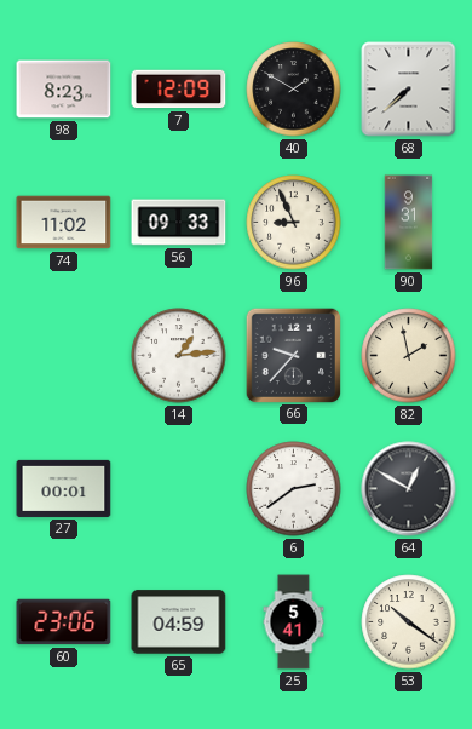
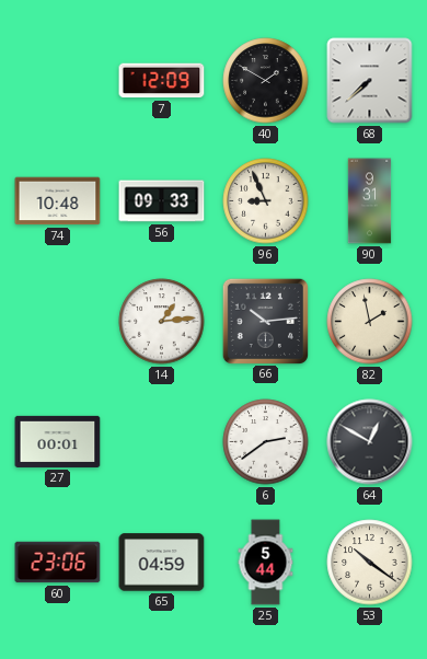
98: 8:23 -> none (64, 90)
74: 11:02 -> 10:48 (58, 201)
66: 9:37 -> 10:14 (265, 321)
25: 5:41 -> 5:44 (266, 563)
